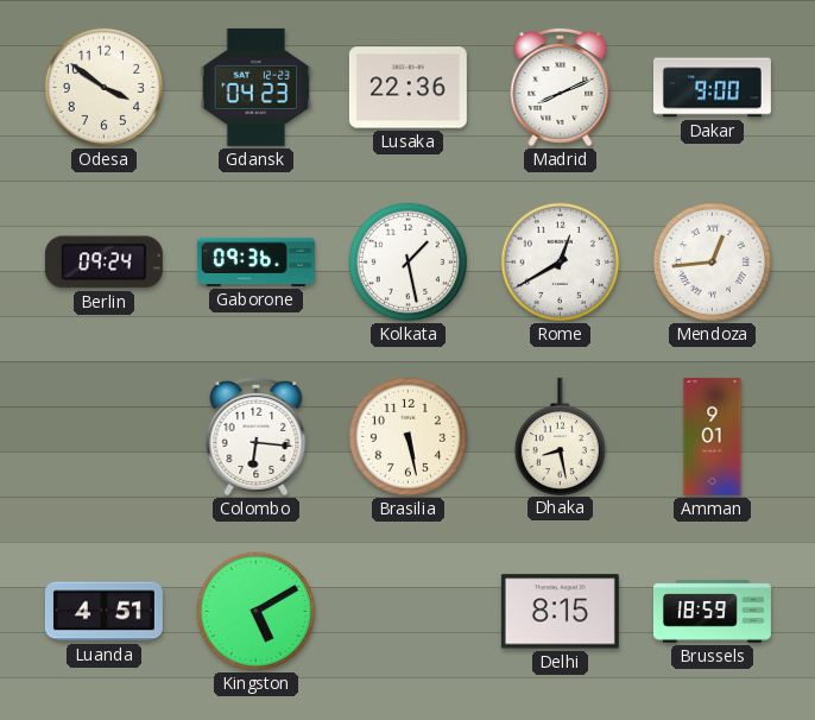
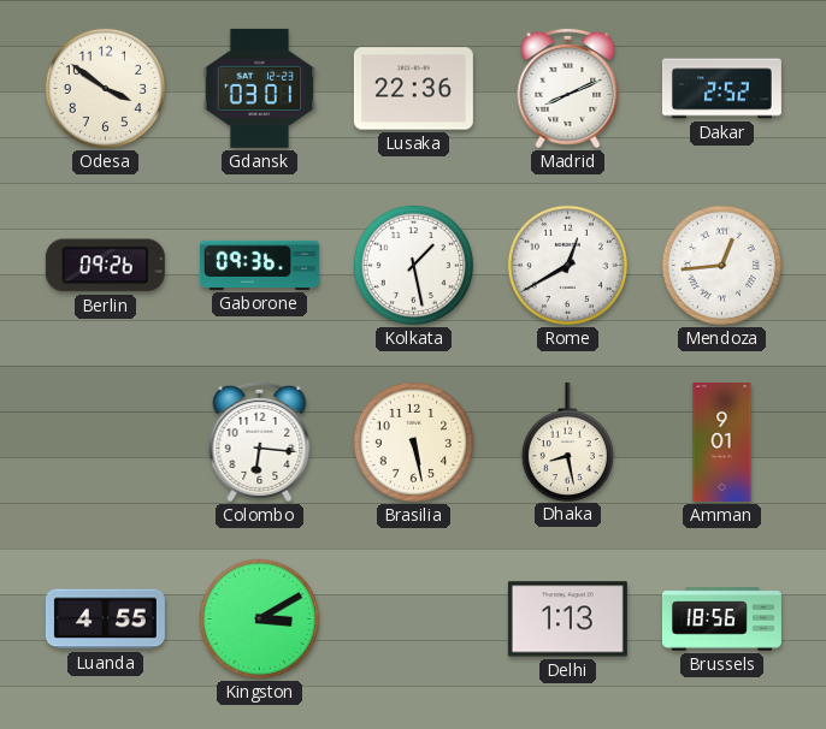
Gdansk: 04:23 -> 03:01 (260, 88)
Dakar: 9:00 -> 2:52 (721, 89)
Berlin: 09:24 -> 09:26 (105, 266)
Luanda: 4:51 -> 4:55 (105, 620)
Kingston: 5:10 -> 3:10 (259, 618)
Delhi: 8:15 -> 1:13 (567, 620)
Brussels: 18:59 -> 18:56 (721, 620)
